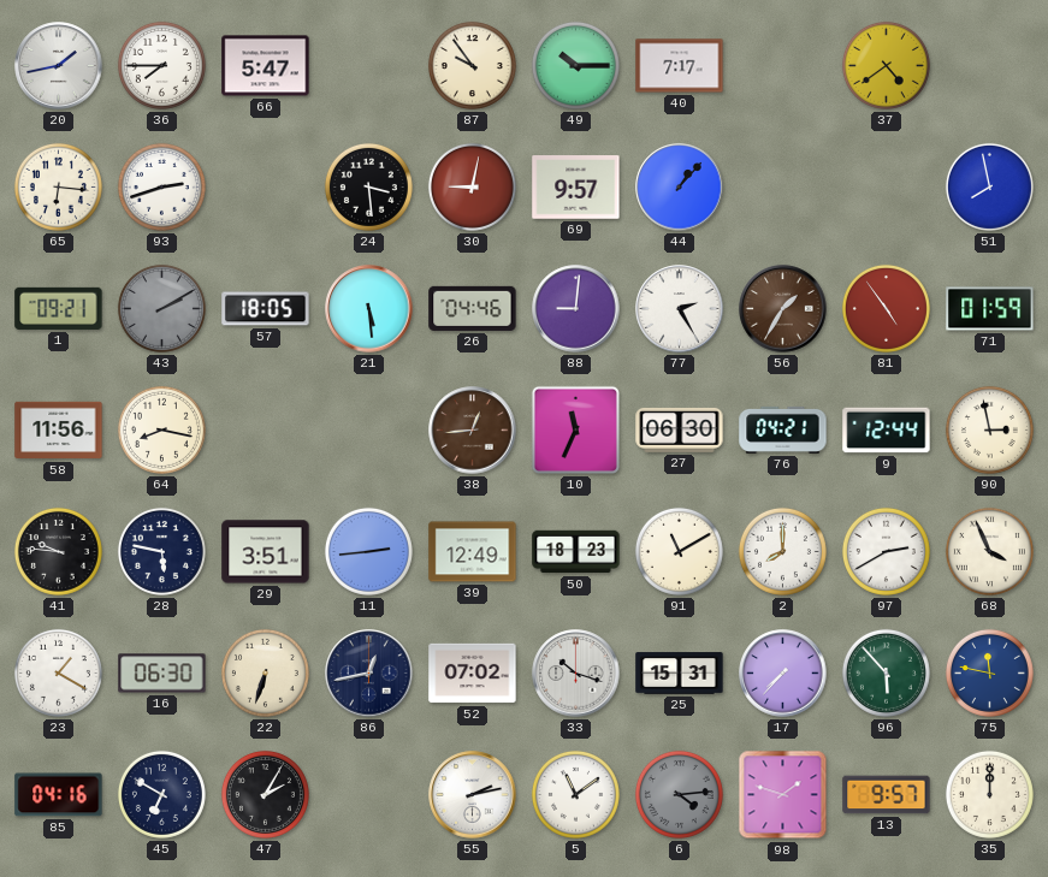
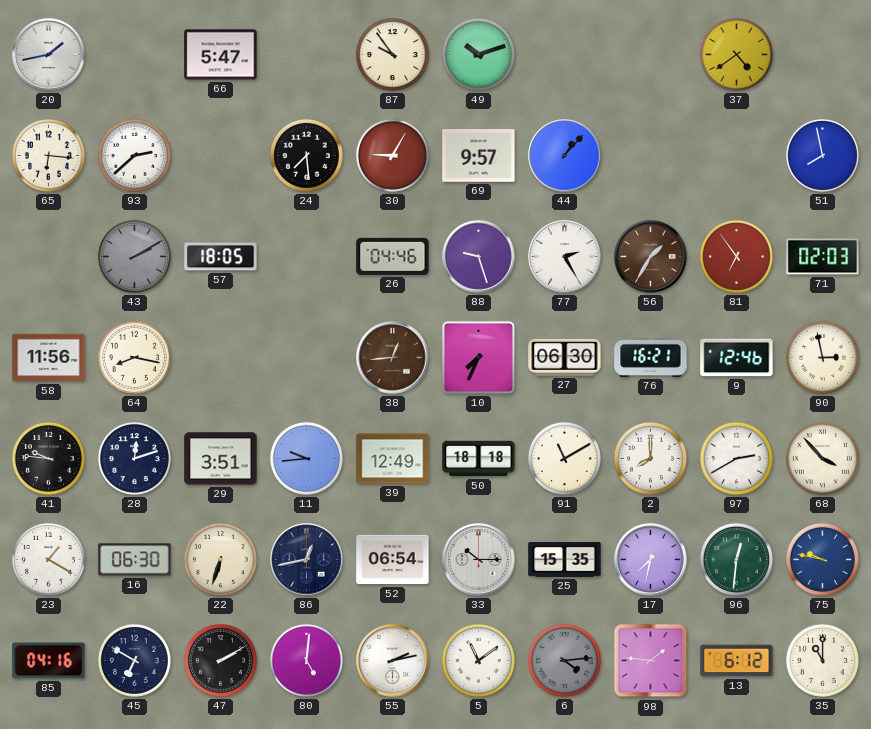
36: 7:45 -> none (161, 65)
49: 10:15 -> 10:12 (478, 54)
40: 7:17 -> none (680, 66)
93: 2:42 -> 2:38 (134, 155)
24: 3:29 -> 7:29 (306, 155)
30: 9:02 -> 9:05 (392, 155)
1: 09:21 -> none (59, 308)
21: 5:29 -> none (369, 309)
88: 9:01 -> 9:27 (479, 257)
81: 4:54 -> 6:54 (736, 256)
71: 01:59 -> 02:03 (823, 257)
10: 11:34 -> 7:34 (478, 357)
76: 04:21 -> 16:21 (651, 357)
9: 12:44 -> 12:46 (737, 358)
28: 5:47 -> 12:12 (134, 458)
11: 2:44 -> 9:44 (306, 458)
50: 18:23 -> 18:18 (479, 459)
68: 3:56 -> 3:53 (822, 458)
52: 07:02 -> 06:54 (393, 560)
33: 10:18 -> 10:15 (479, 560)
25: 15:31 -> 15:35 (565, 560)
17: 7:37 -> 7:32 (651, 560)
96: 5:53 -> 12:31 (736, 559)
75: 11:47 -> 9:47 (822, 559)
47: 2:05 -> 2:10 (220, 660)
80: none -> 5:01 (306, 660)
98: 1:48 -> 1:46 (651, 661)
13: 9:57 -> 6:12 (737, 661)
35: 12:00 -> 11:00 (822, 660)
